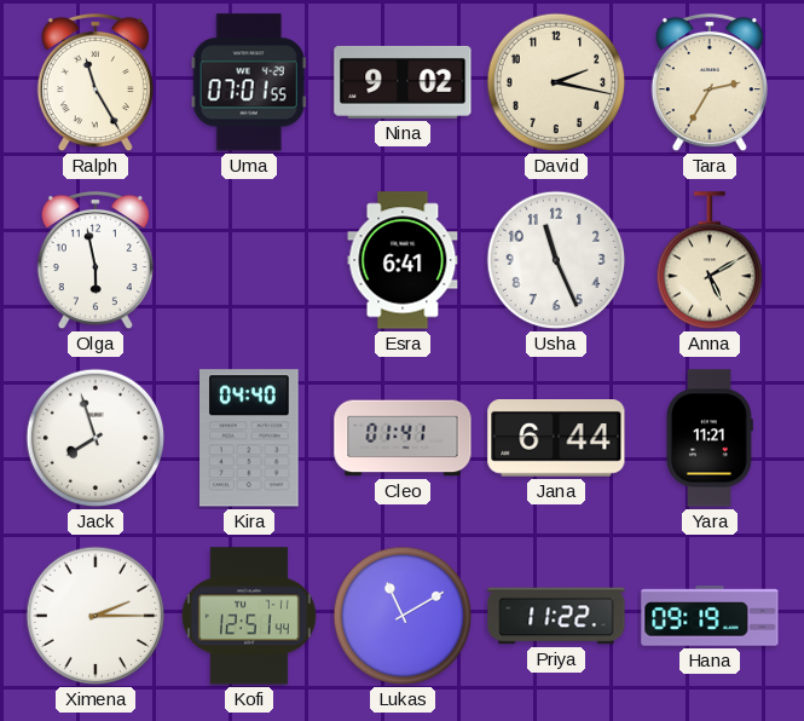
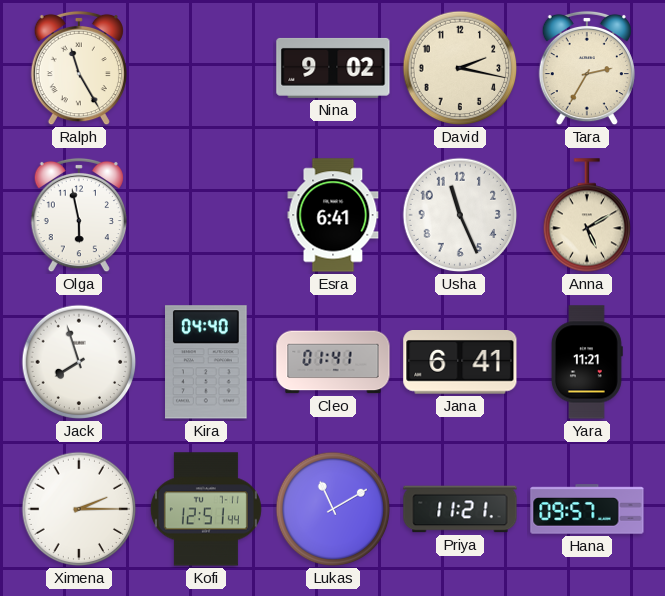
Uma: 07:01 -> none (249, 82)
Jana: 6:44 -> 6:41 (460, 363)
Priya: 11:22 -> 11:21 (460, 509)
Hana: 09:19 -> 09:57 (587, 509)
